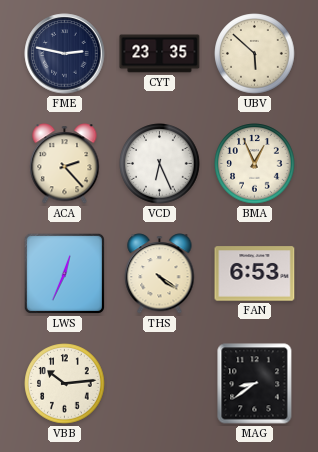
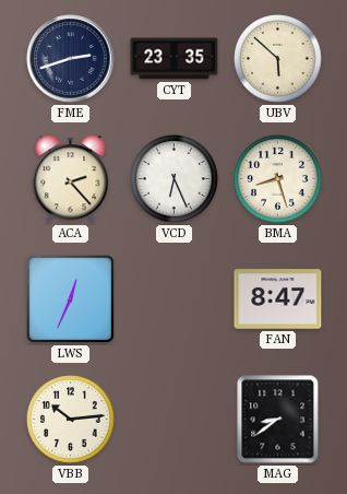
FME: 2:47 -> 2:42 (71, 59)
BMA: 12:56 -> 8:27 (278, 179)
THS: 4:21 -> none (160, 274)
FAN: 6:53 -> 8:47 (278, 299)
